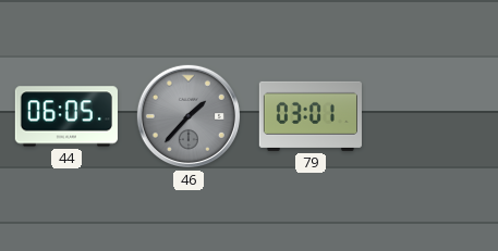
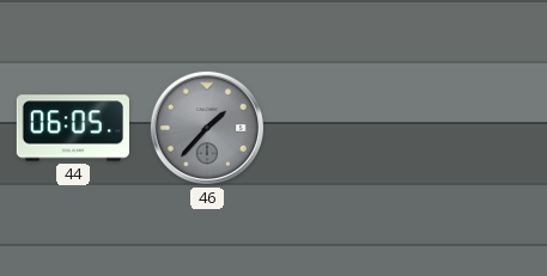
79: 03:01 -> none (311, 116)
